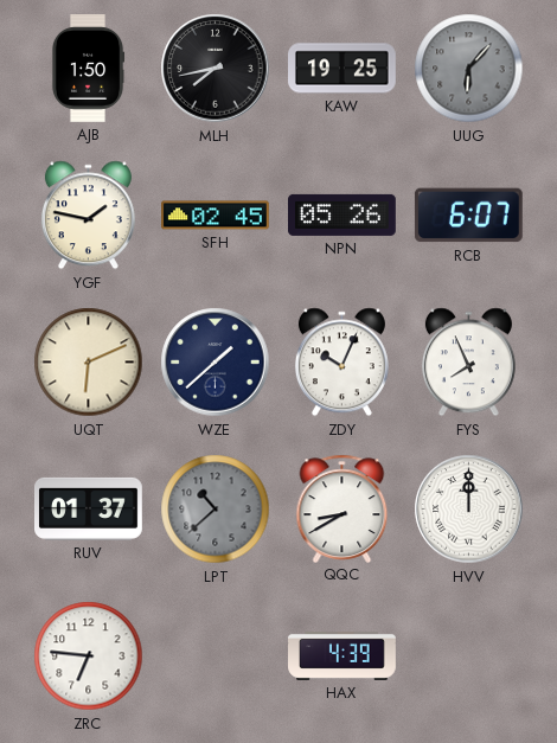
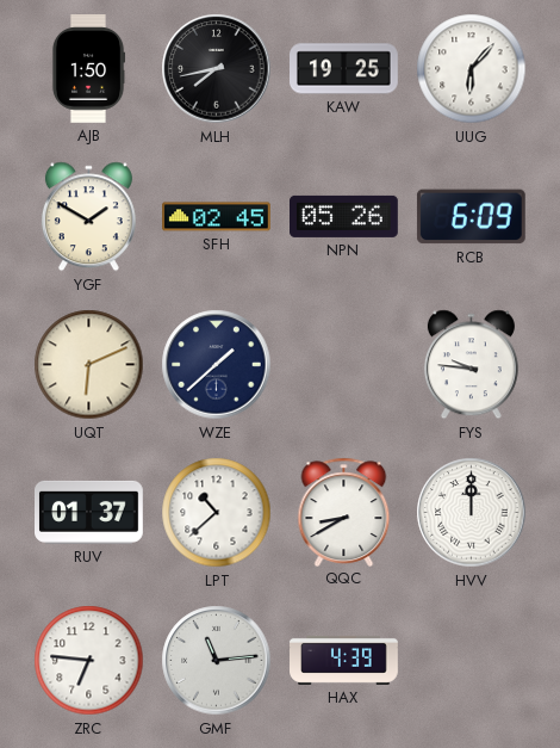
UUG dial: grey -> white (472, 69)
YGF: 1:47 -> 1:50 (88, 217)
RCB: 6:07 -> 6:09 (471, 217)
ZDY: 10:04 -> none (341, 363)
FYS: 7:56 -> 9:46 (471, 365)
LPT dial: grey -> white (217, 513)
GMF: none -> 11:14 (217, 661)
